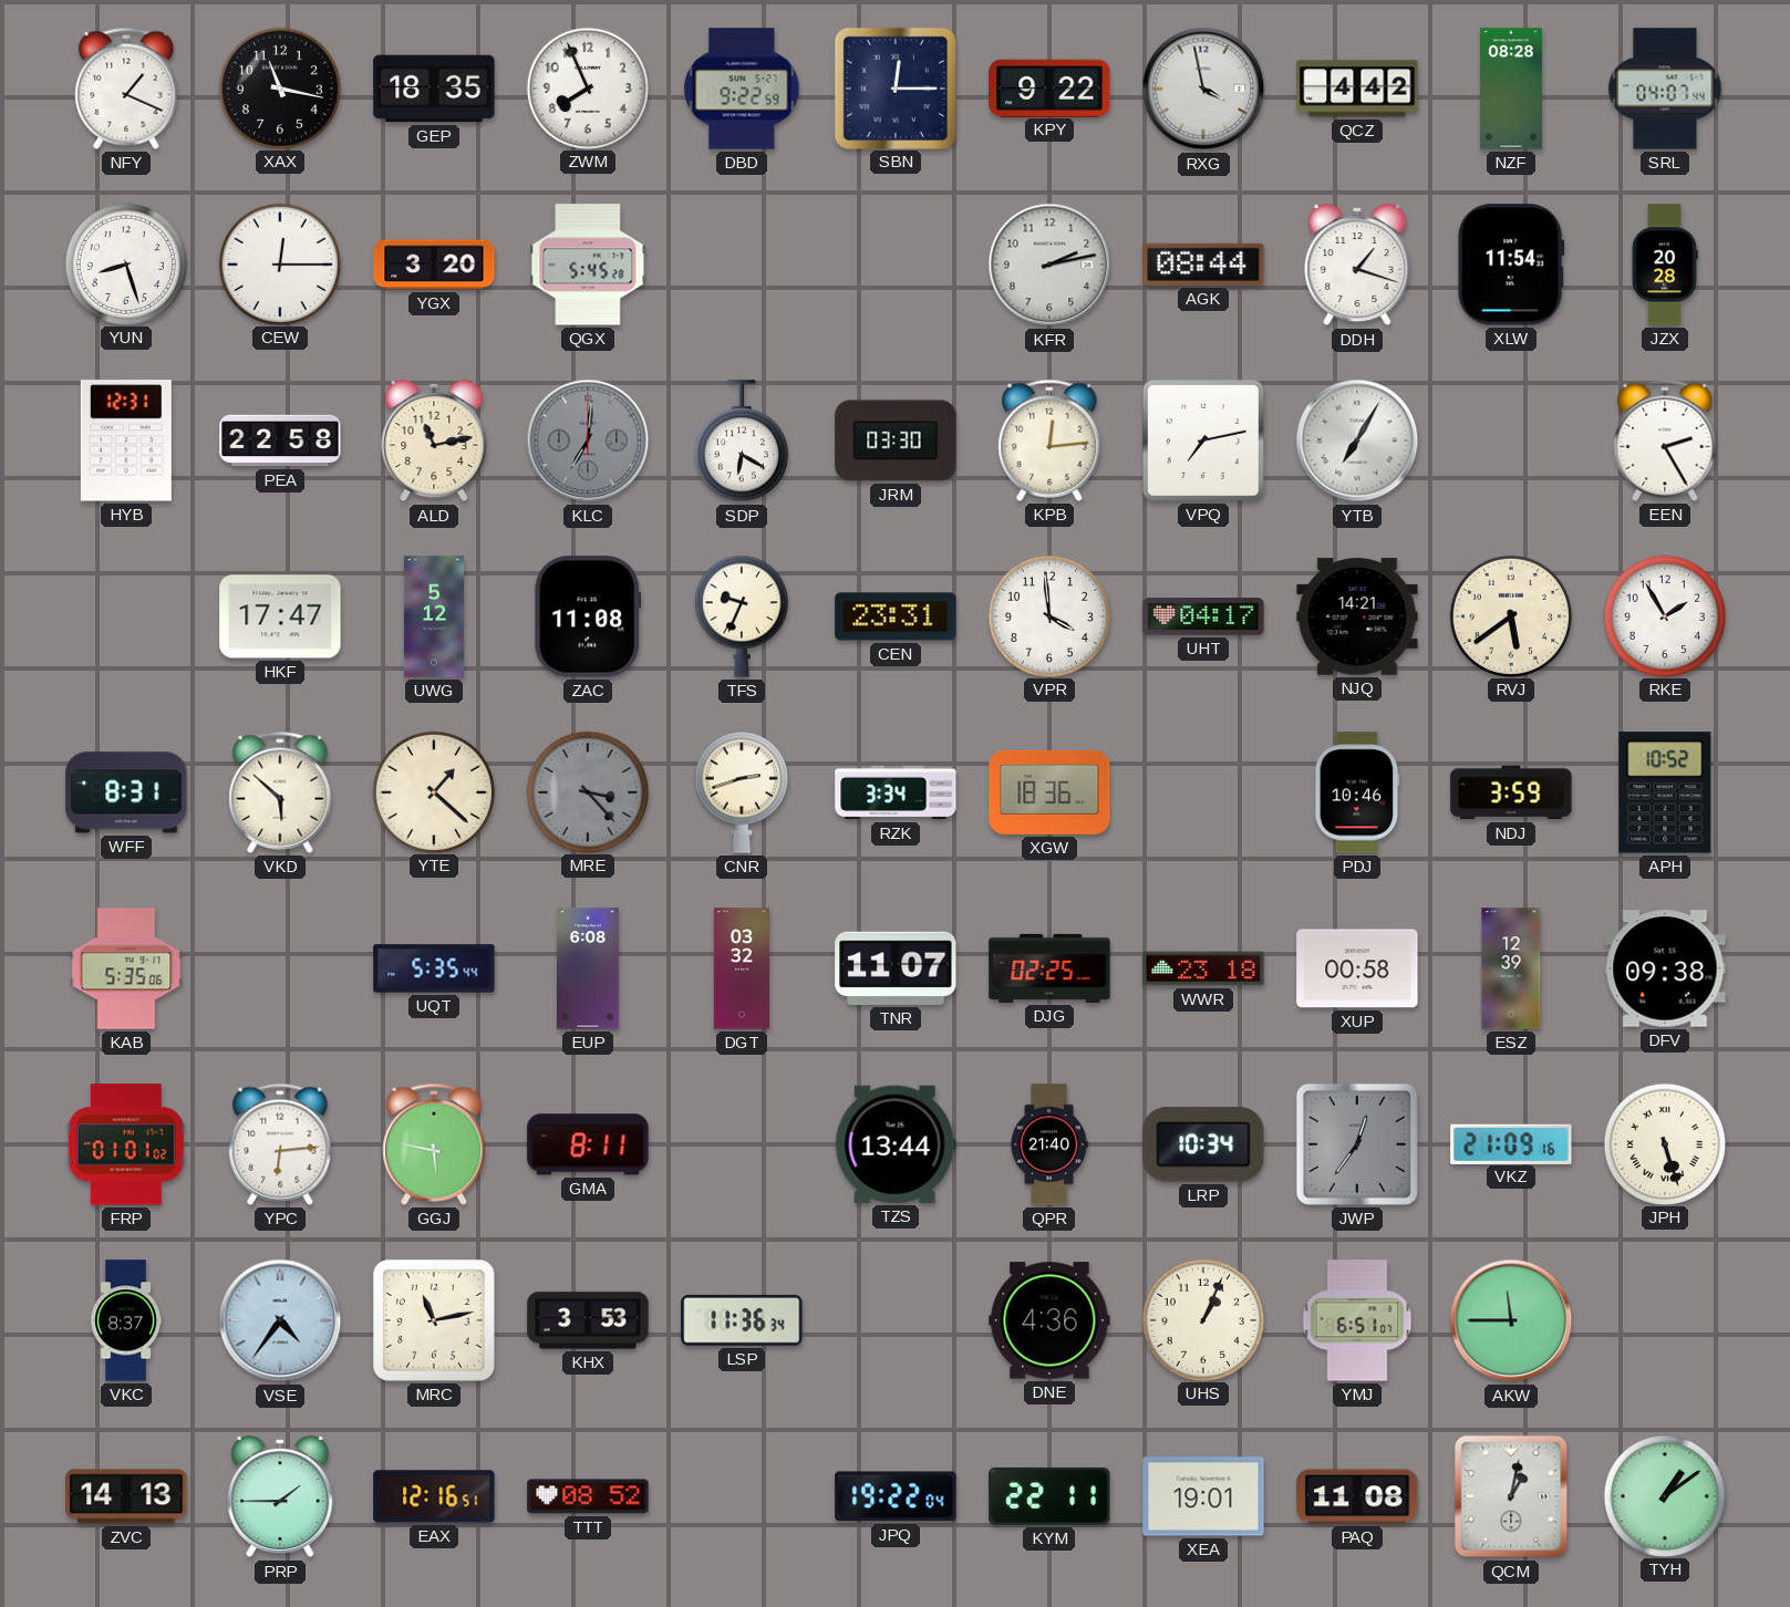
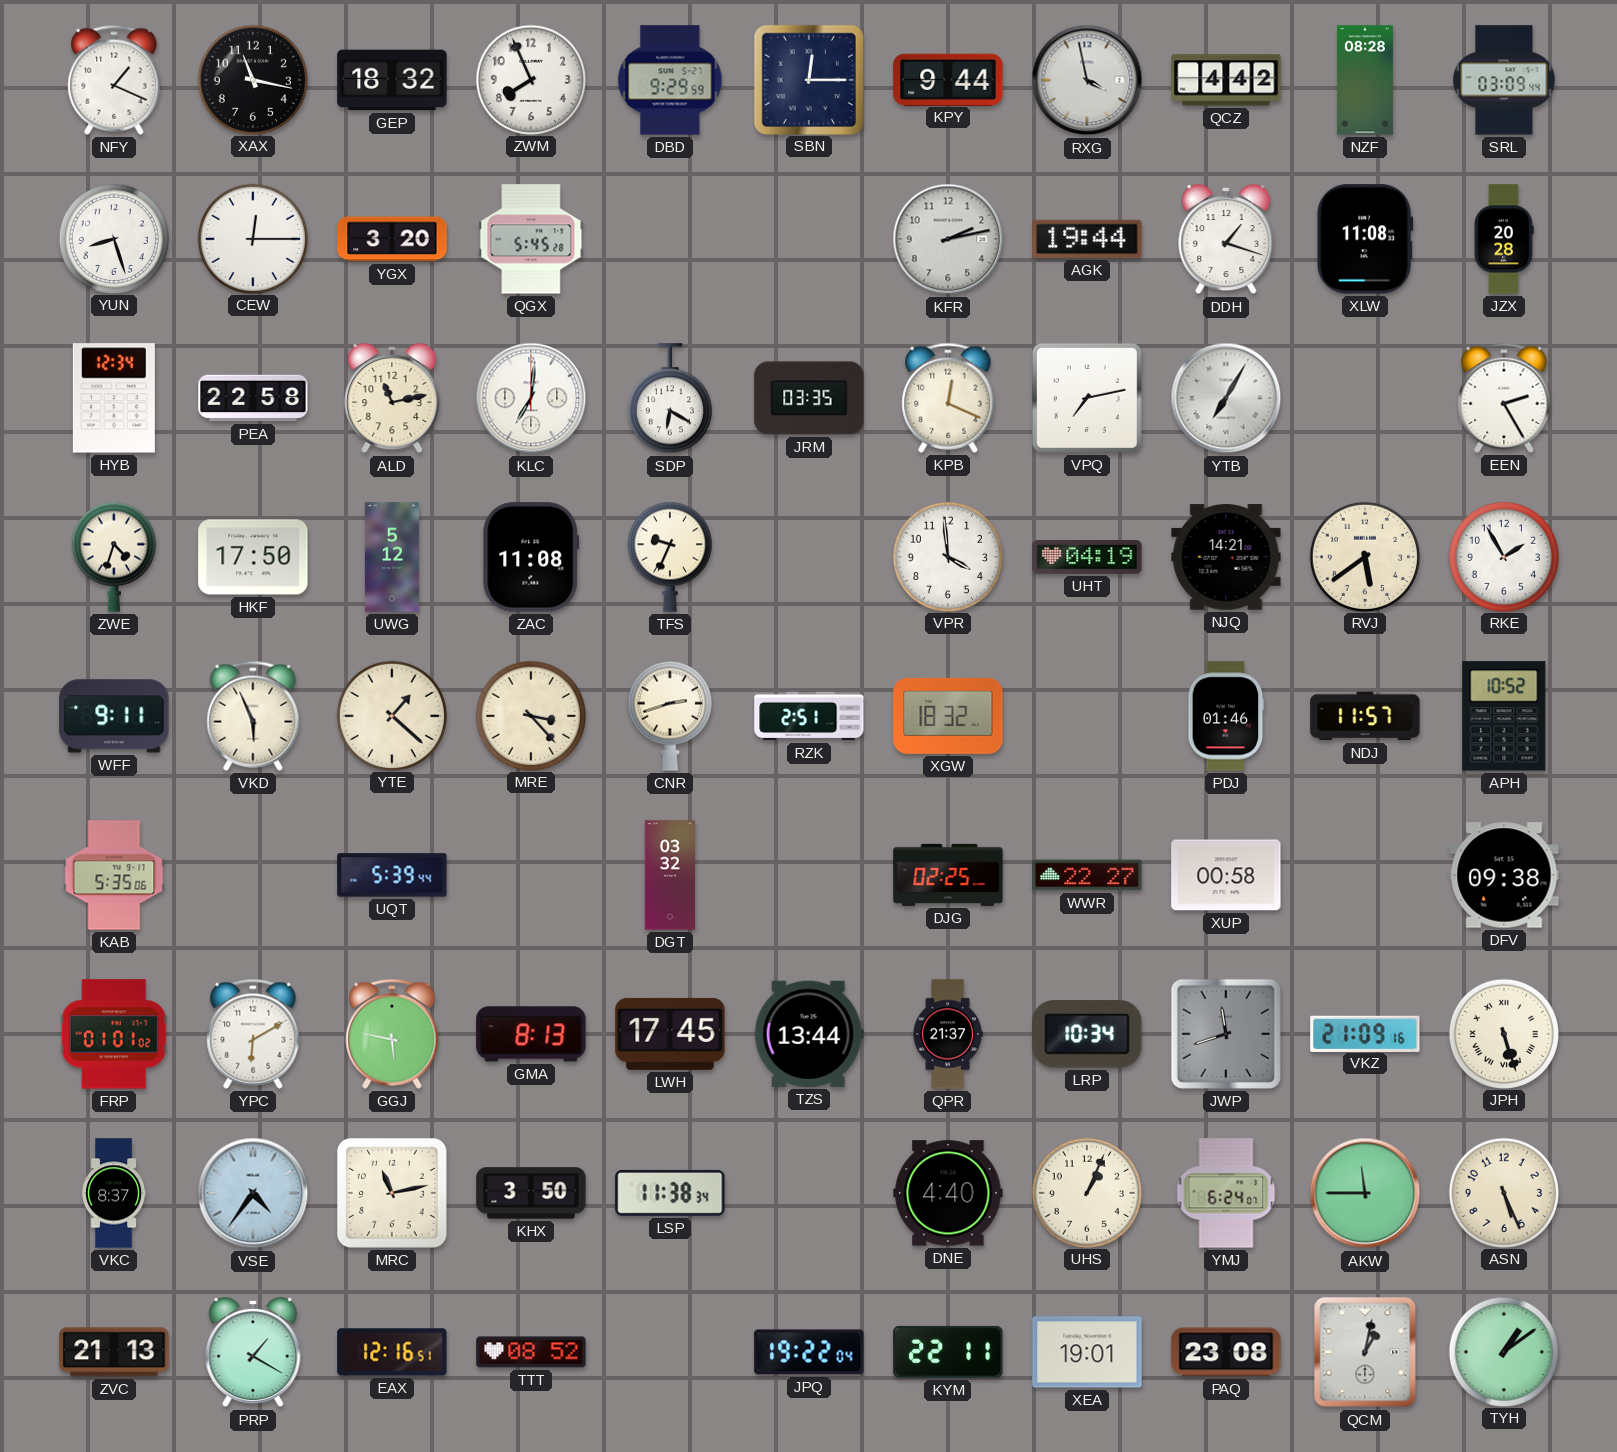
GEP: 18:35 -> 18:32 (392, 80)
DBD: 9:22 -> 9:29 (670, 80)
KPY: 9:22 -> 9:44 (948, 79)
SRL: 04:07 -> 03:09 (1504, 80)
AGK: 08:44 -> 19:44 (1087, 239)
XLW: 11:54 -> 11:08 (1365, 239)
HYB: 12:31 -> 12:34 (114, 398)
KLC dial: grey -> white (531, 398)
JRM: 03:30 -> 03:35 (809, 398)
KPB: 12:14 -> 12:19 (948, 398)
ZWE: none -> 4:33 (114, 557)
HKF: 17:47 -> 17:50 (253, 557)
CEN: 23:31 -> none (896, 616)
UHT: 04:17 -> 04:19 (1087, 557)
WFF: 8:31 -> 9:11 (114, 716)
VKD: 5:52 -> 5:56 (253, 716)
MRE dial: grey -> cream (530, 715)
RZK: 3:34 -> 2:51 (809, 716)
XGW: 18:36 -> 18:32 (948, 716)
PDJ: 10:46 -> 01:46 (1226, 716)
NDJ: 3:59 -> 11:57 (1365, 716)
UQT: 5:35 -> 5:39 (392, 875)
EUP: 6:08 -> none (589, 968)
TNR: 11:07 -> none (896, 968)
WWR: 23:18 -> 22:27 (1087, 875)
ESZ: 12:39 -> none (1511, 968)
YPC: 6:14 -> 6:10 (253, 1034)
GMA: 8:11 -> 8:13 (531, 1034)
LWH: none -> 17:45 (670, 1034)
QPR: 21:40 -> 21:37 (948, 1034)
JWP: 12:36 -> 11:42 (1226, 1034)
KHX: 3:53 -> 3:50 (531, 1193)
LSP: 11:36 -> 11:38 (670, 1193)
DNE: 4:36 -> 4:40 (948, 1193)
YMJ: 6:51 -> 6:24 (1226, 1193)
ASN: none -> 5:26 (1503, 1192)
ZVC: 14:13 -> 21:13 (114, 1352)
PRP: 1:45 -> 1:20 (253, 1352)
PAQ: 11:08 -> 23:08 (1226, 1352)
